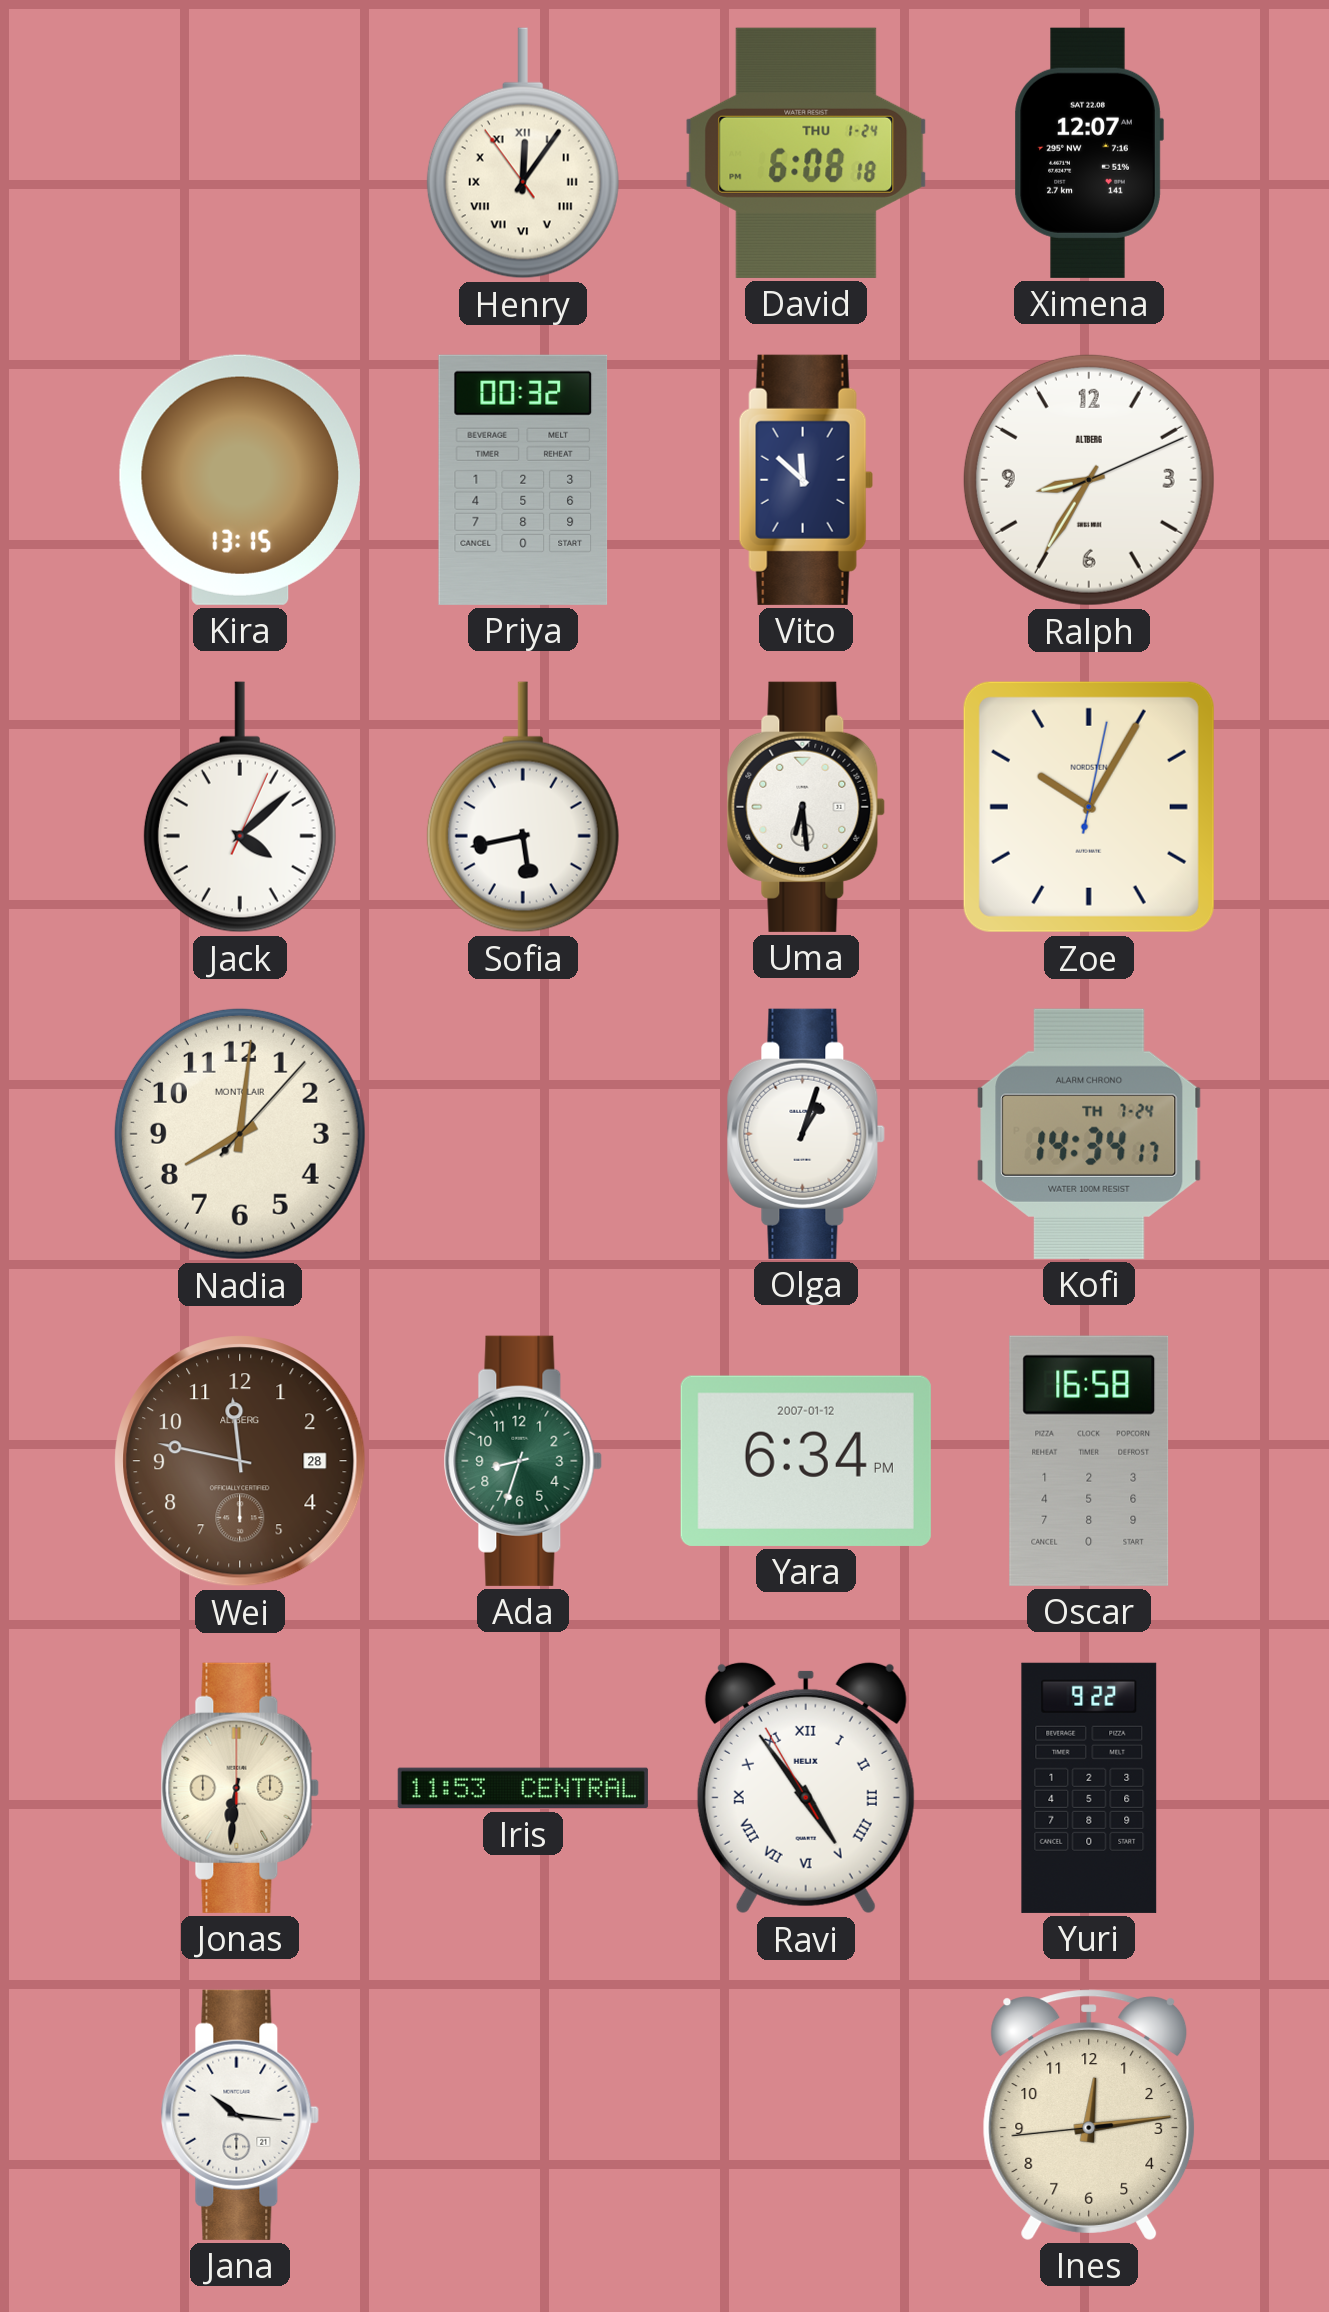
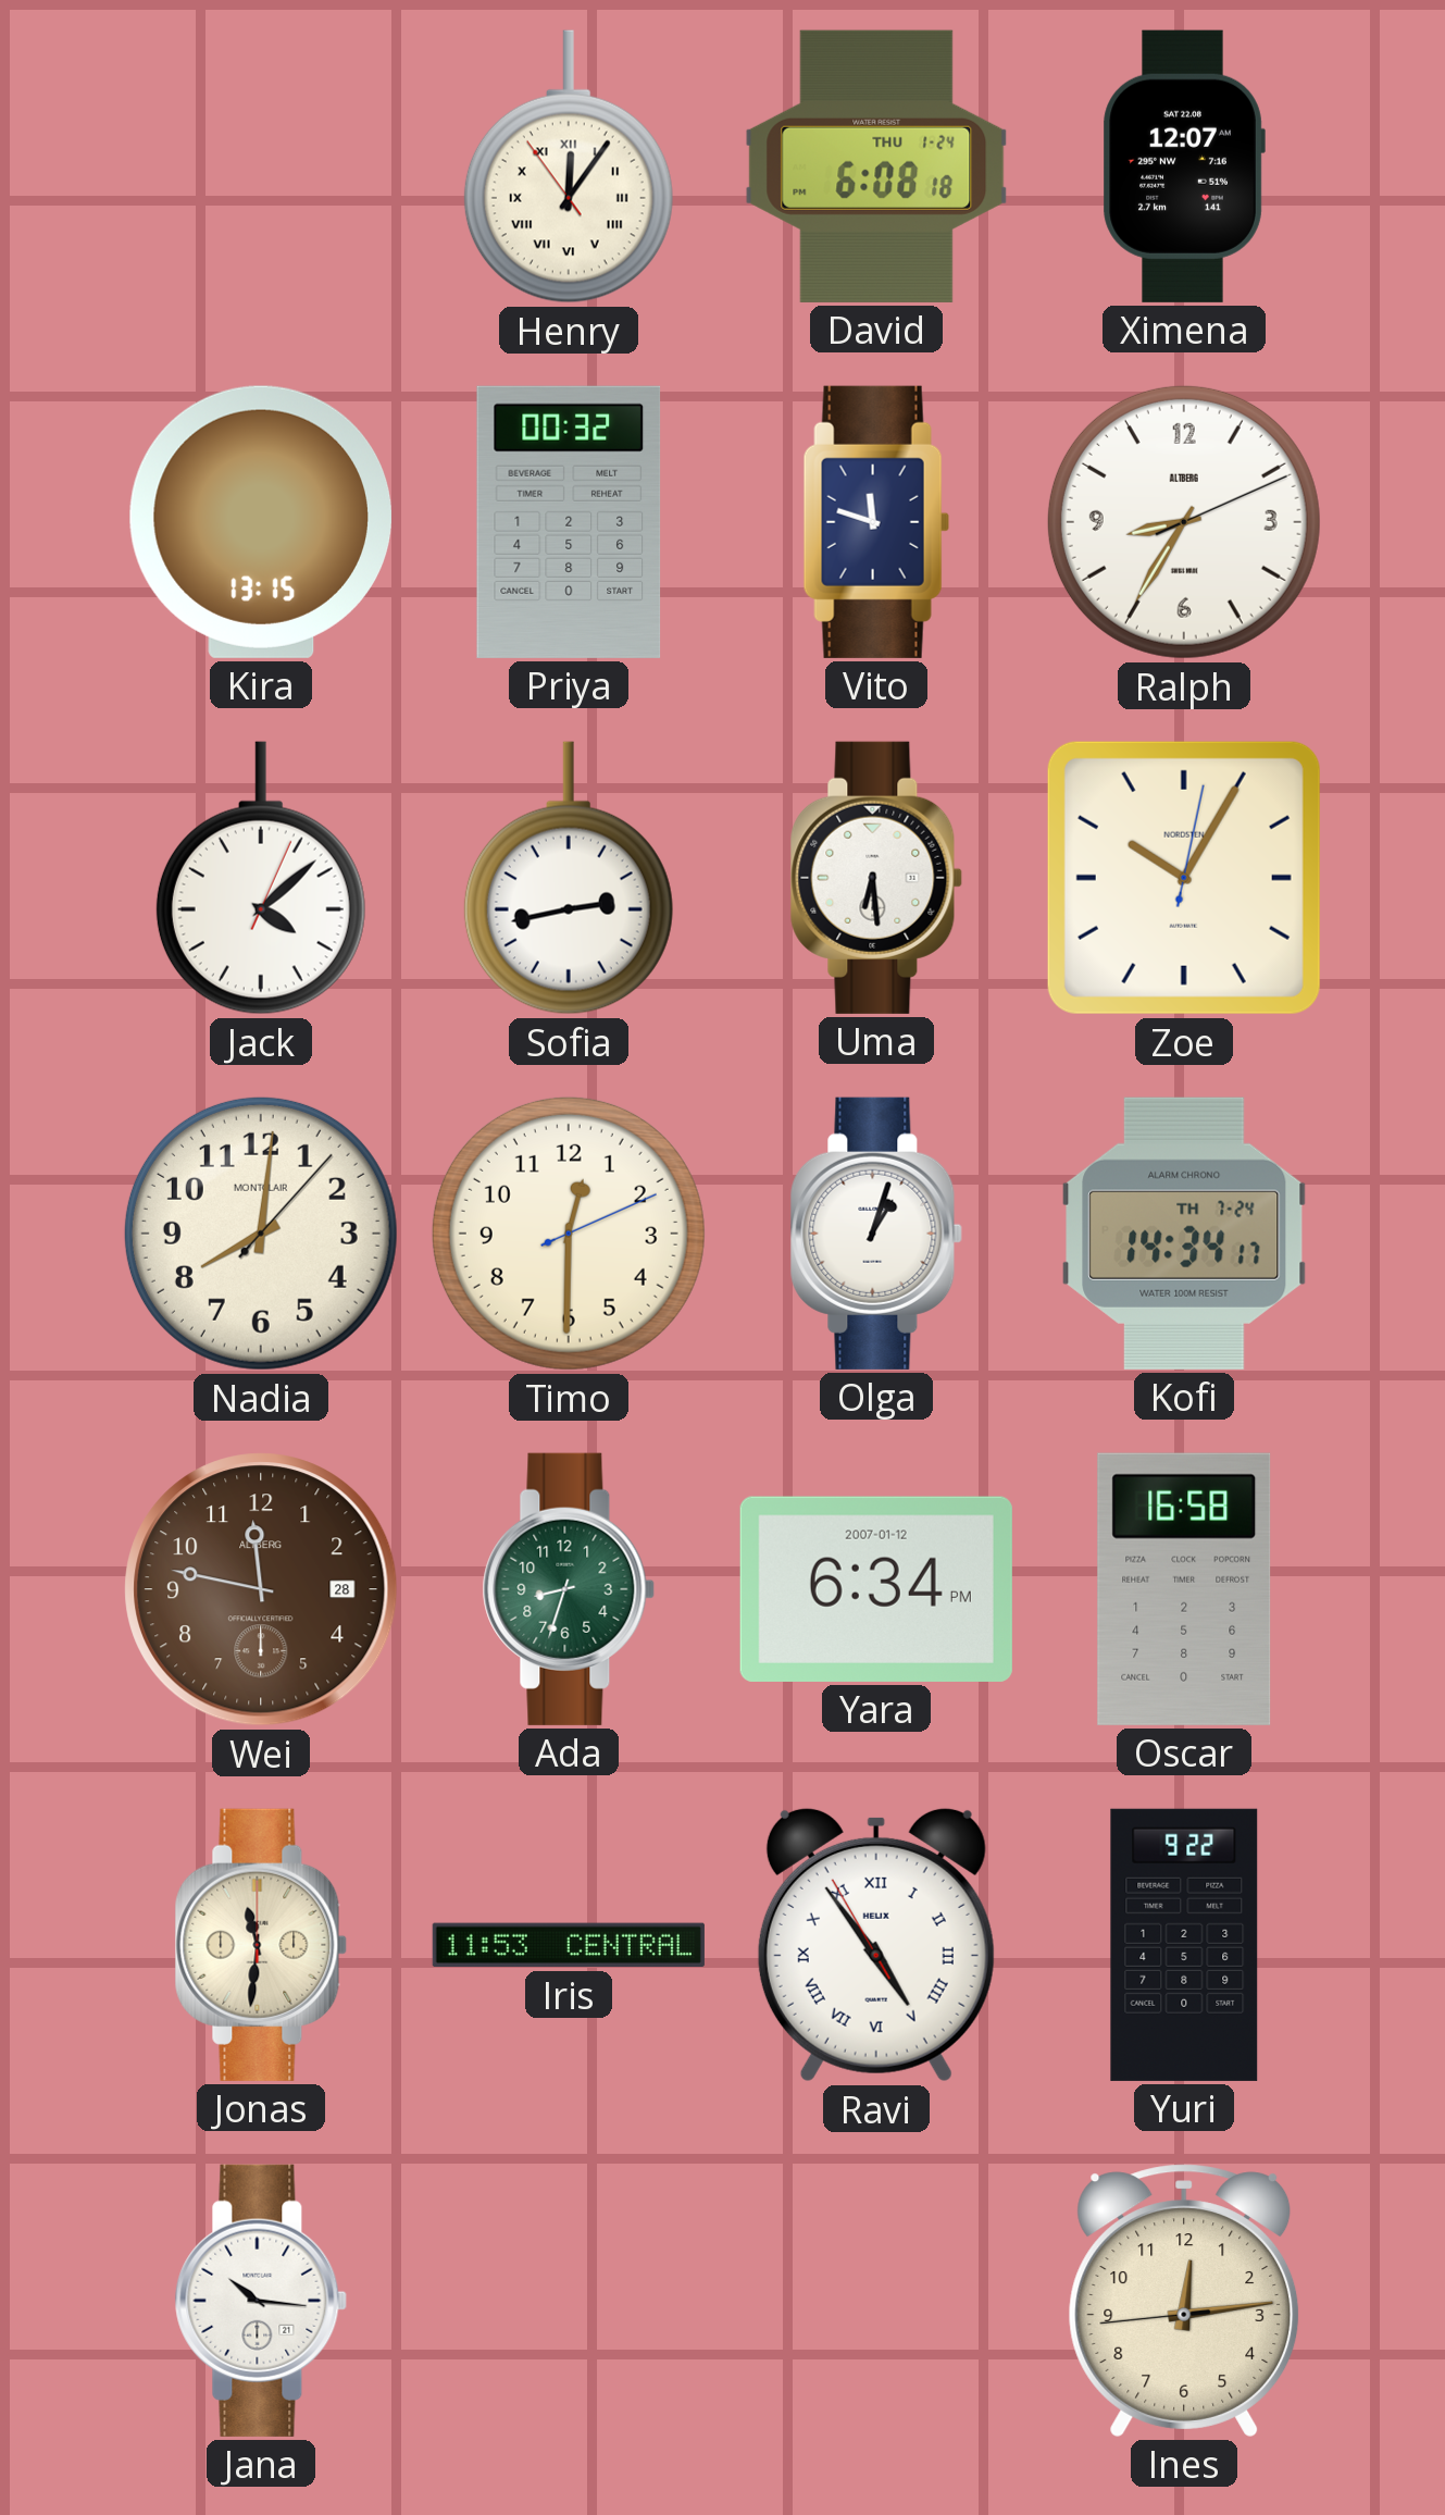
Vito: 11:52 -> 11:48 (876, 522)
Sofia: 5:43 -> 2:43 (569, 878)
Timo: none -> 12:30 (569, 1234)
Jonas: 6:31 -> 11:31 (261, 1945)
